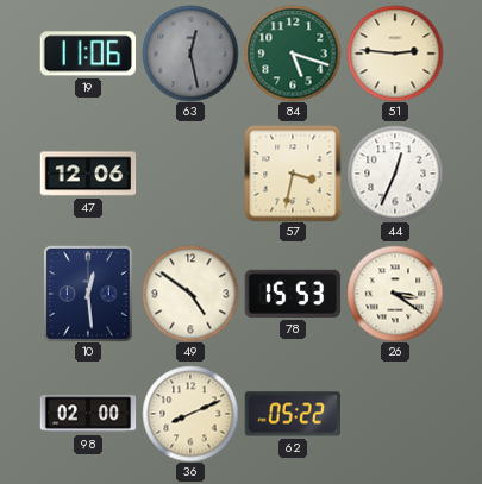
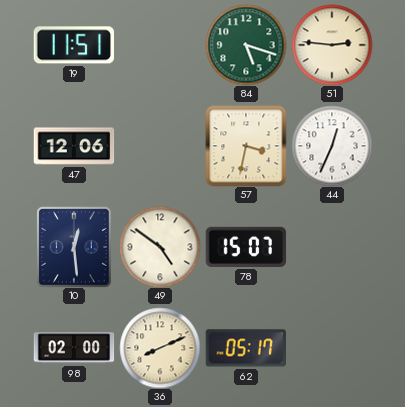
19: 11:06 -> 11:51 (74, 45)
63: 12:28 -> none (190, 54)
78: 15:53 -> 15:07 (246, 247)
26: 3:21 -> none (395, 294)
62: 05:22 -> 05:17 (245, 348)
